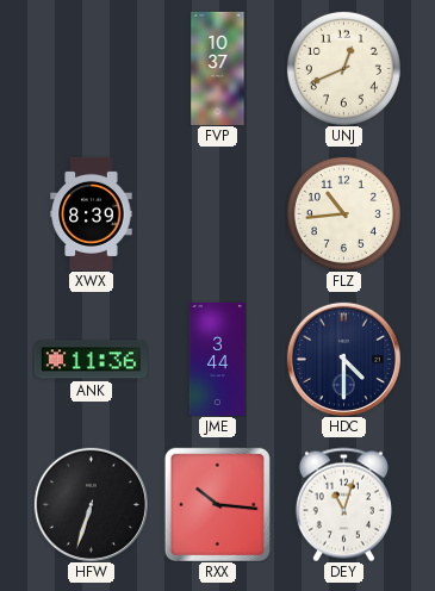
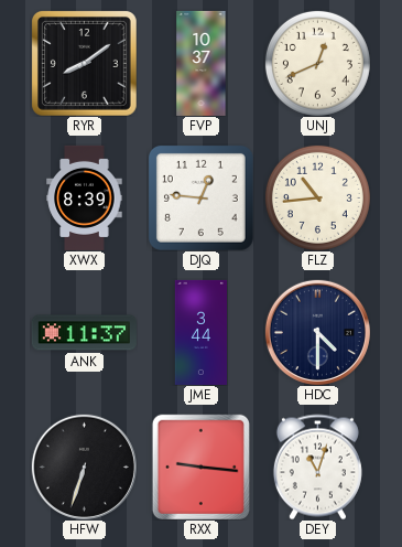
RYR: none -> 8:09 (84, 63)
DJQ: none -> 12:46 (200, 197)
ANK: 11:36 -> 11:37 (84, 333)
RXX: 10:16 -> 9:16 (200, 466)
